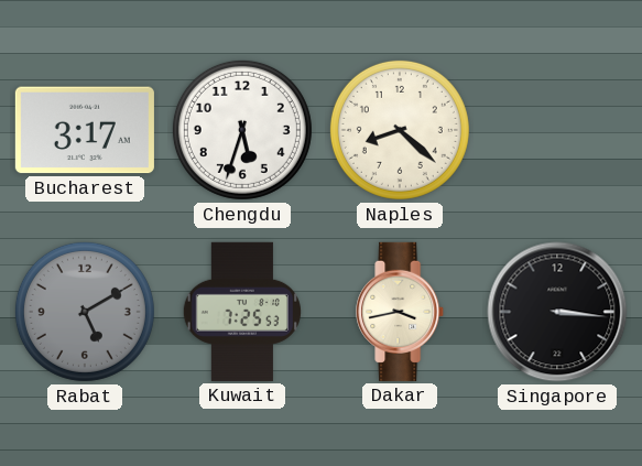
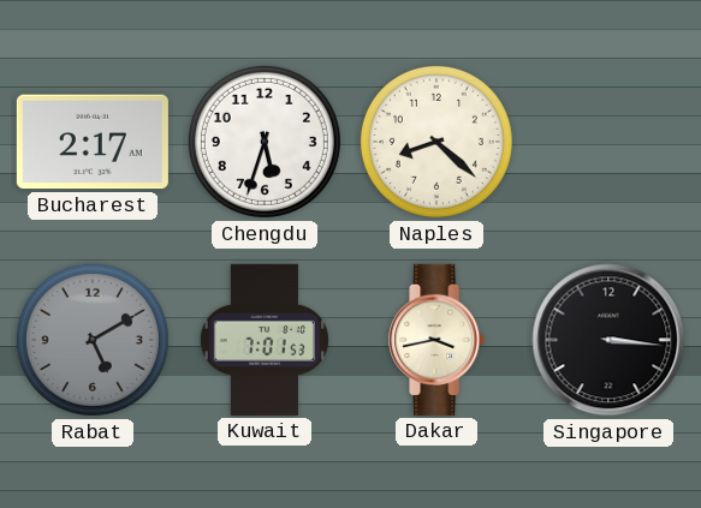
Bucharest: 3:17 -> 2:17 (93, 142)
Kuwait: 7:25 -> 7:01 (265, 340)
